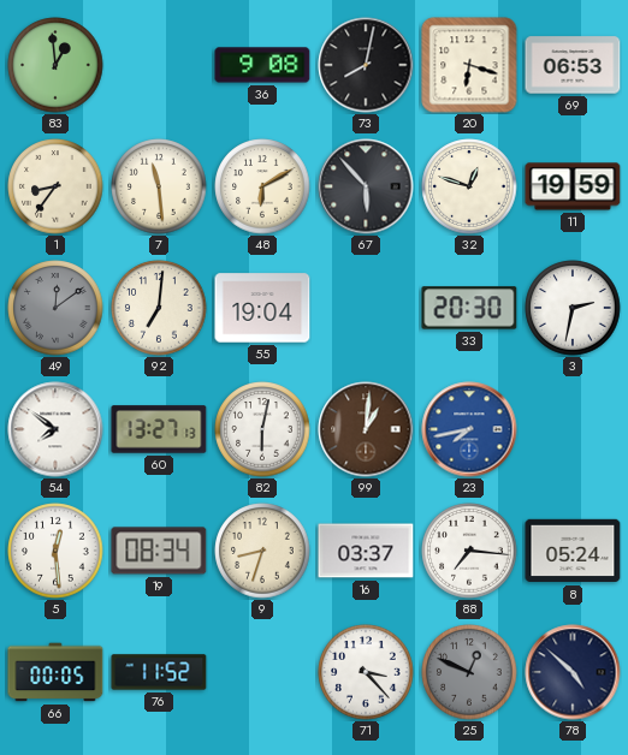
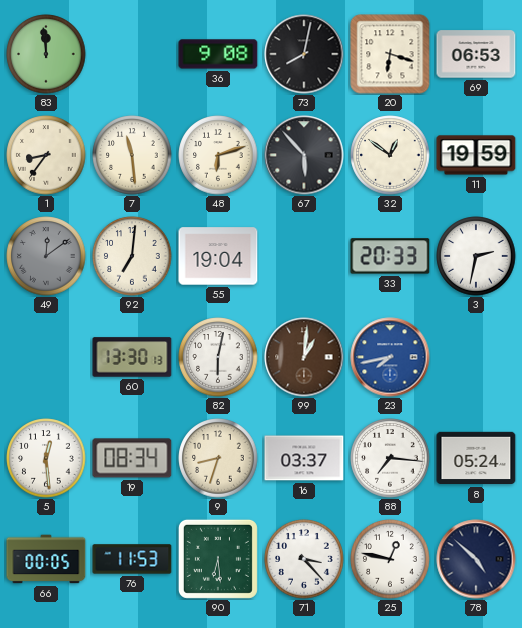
83: 12:59 -> 11:59 (46, 54)
48: 6:10 -> 6:12 (218, 155)
32: 12:48 -> 12:51 (390, 155)
33: 20:30 -> 20:33 (390, 256)
54: 7:51 -> none (55, 429)
60: 13:27 -> 13:30 (132, 357)
76: 11:52 -> 11:53 (132, 559)
90: none -> 6:29 (218, 559)
25: 12:49 -> 12:47 (390, 559)
25 dial: grey -> white (390, 559)
